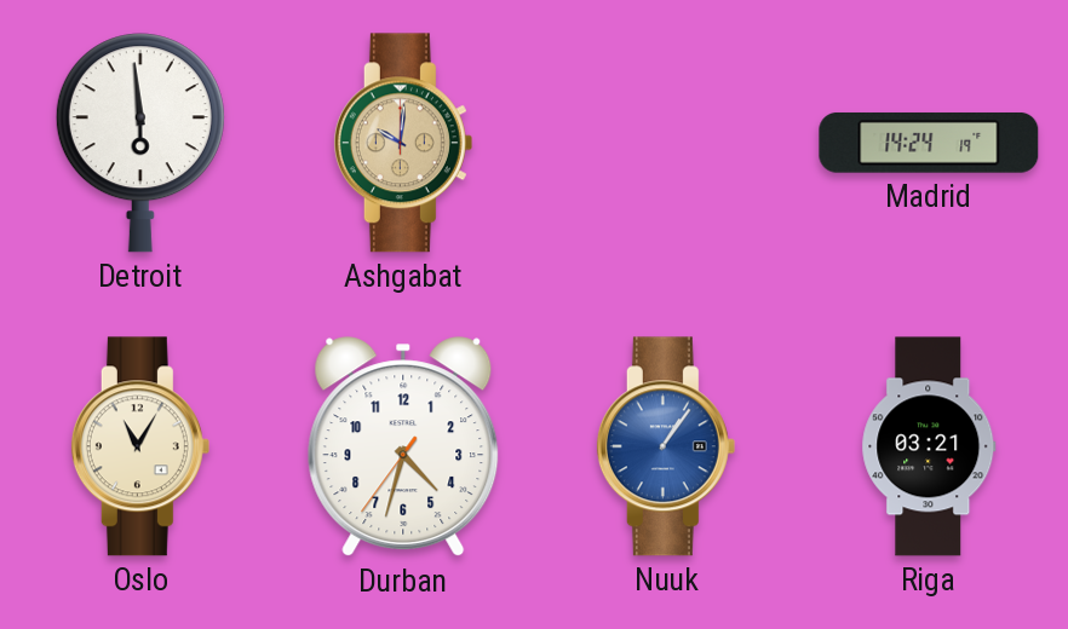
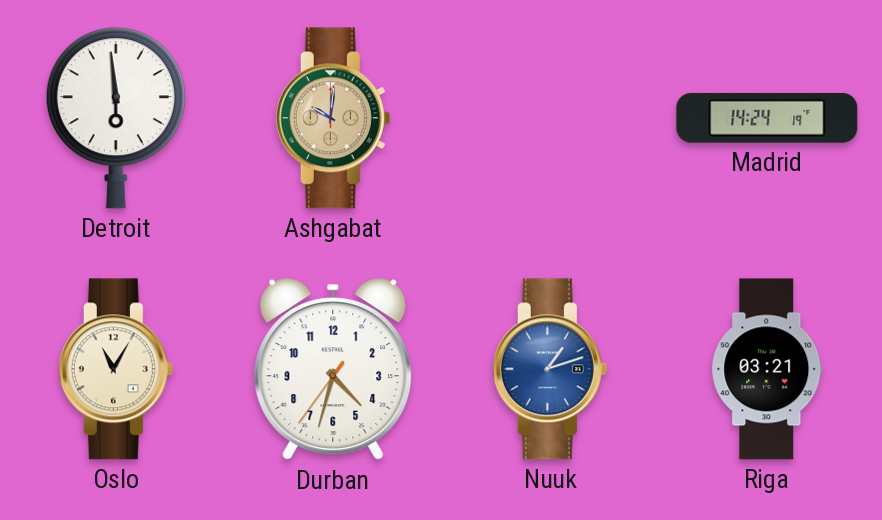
Nuuk: 1:06 -> 1:12 (550, 369)
